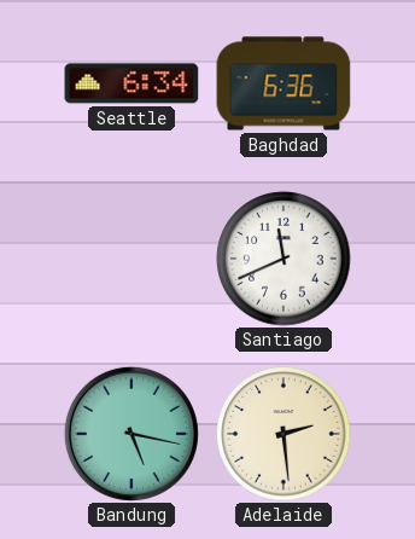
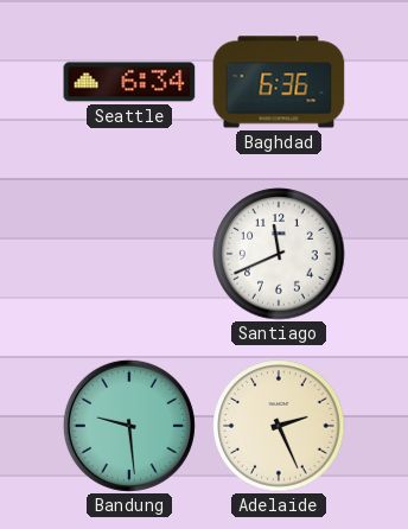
Bandung: 5:17 -> 9:29 (129, 426)
Adelaide: 2:29 -> 2:26 (279, 426)
